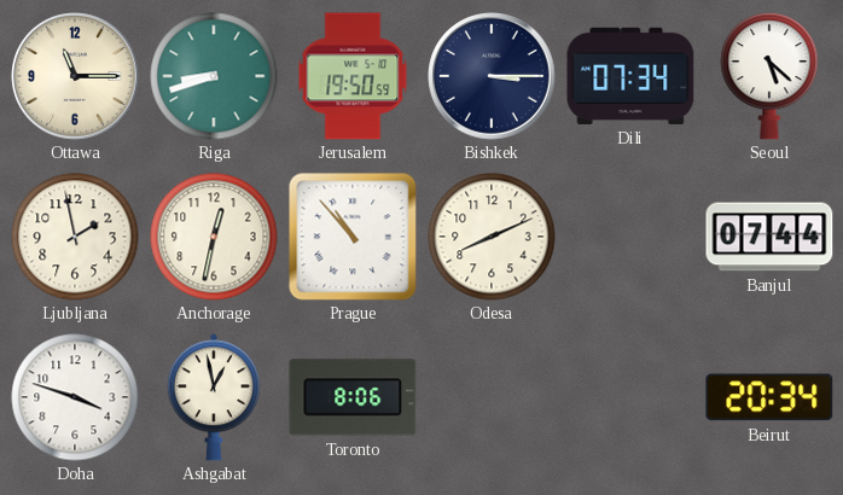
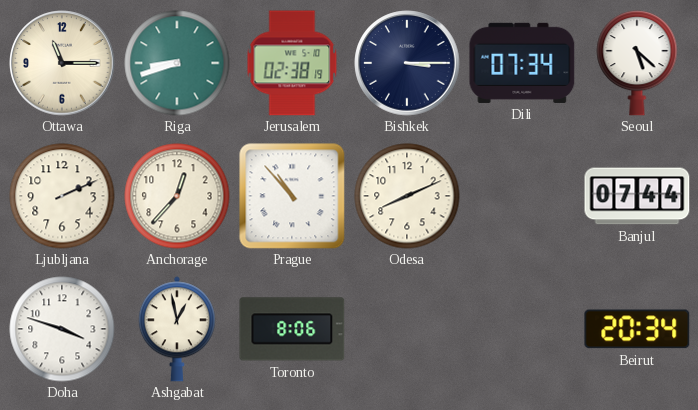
Jerusalem: 19:50 -> 02:38 (292, 63)
Ljubljana: 1:58 -> 2:11 (62, 196)
Anchorage: 12:32 -> 12:37 (177, 196)
